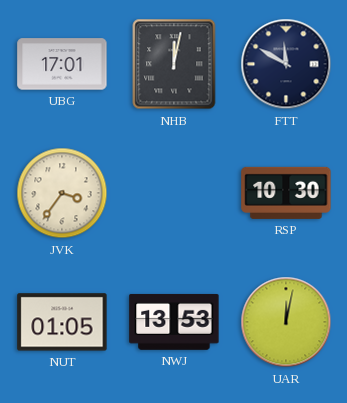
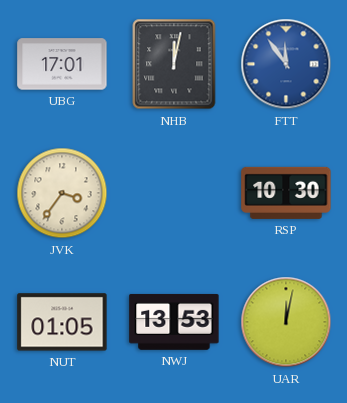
FTT: 11:50 -> 11:54 (286, 64)
FTT dial: navy -> blue (286, 64)
